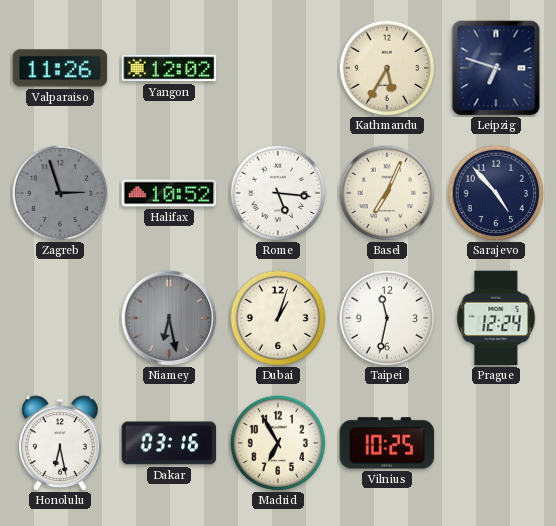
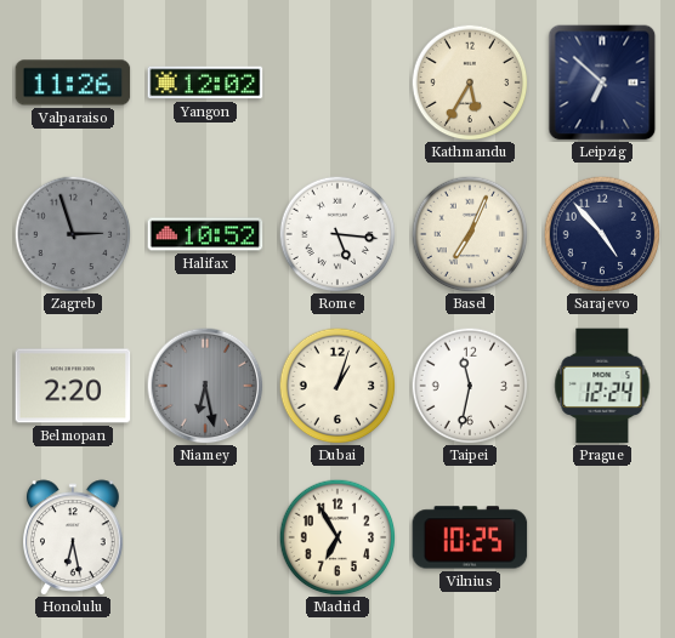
Leipzig: 6:48 -> 6:52 (602, 82)
Belmopan: none -> 2:20 (73, 386)
Dakar: 03:16 -> none (169, 443)
